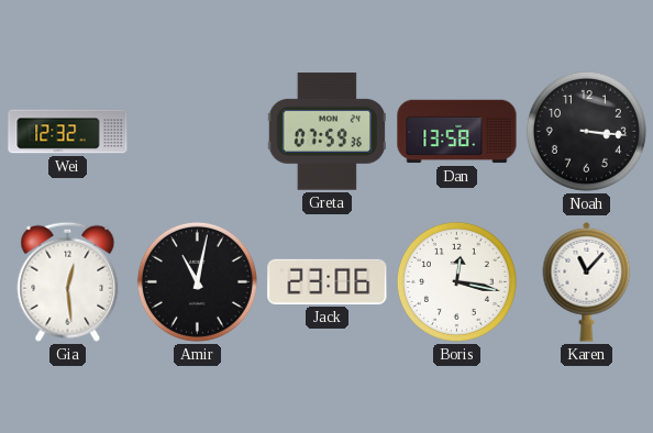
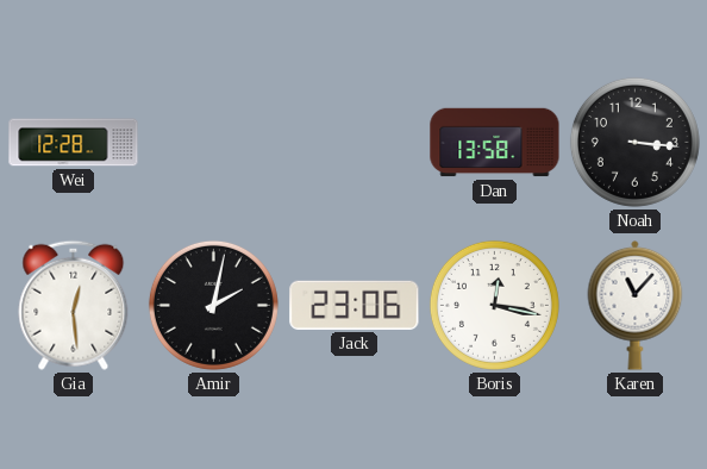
Wei: 12:32 -> 12:28 (74, 143)
Greta: 07:59 -> none (326, 132)
Amir: 11:02 -> 2:02 (213, 305)
